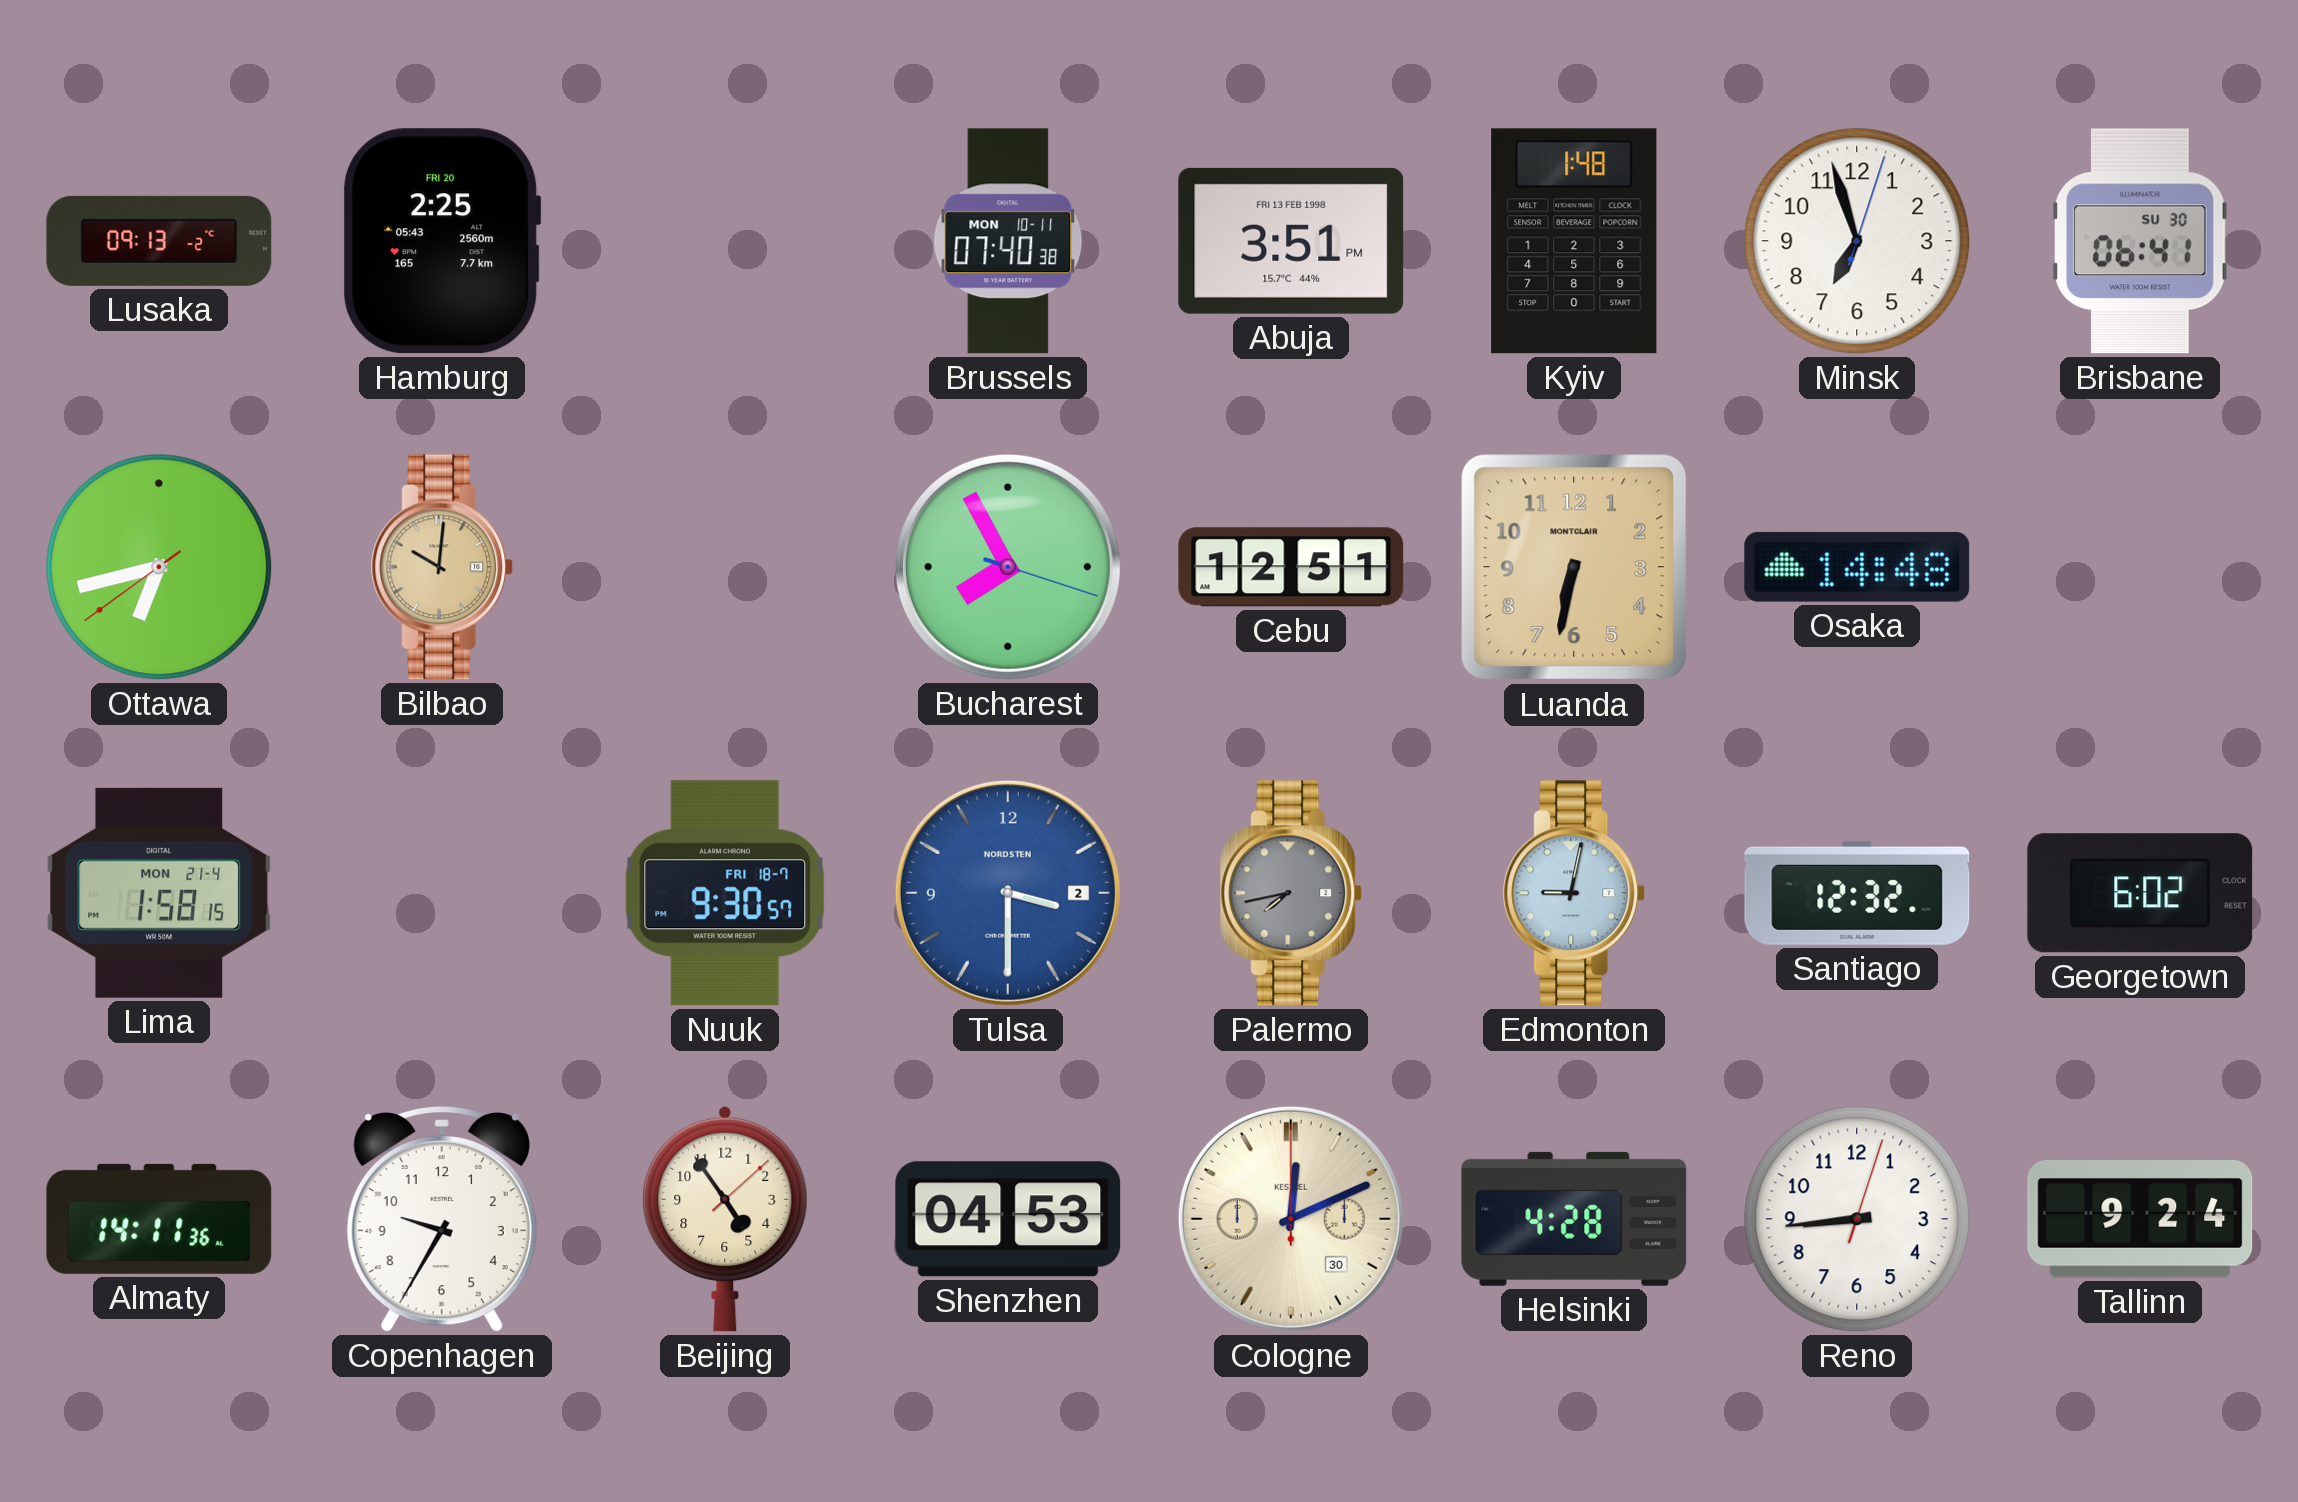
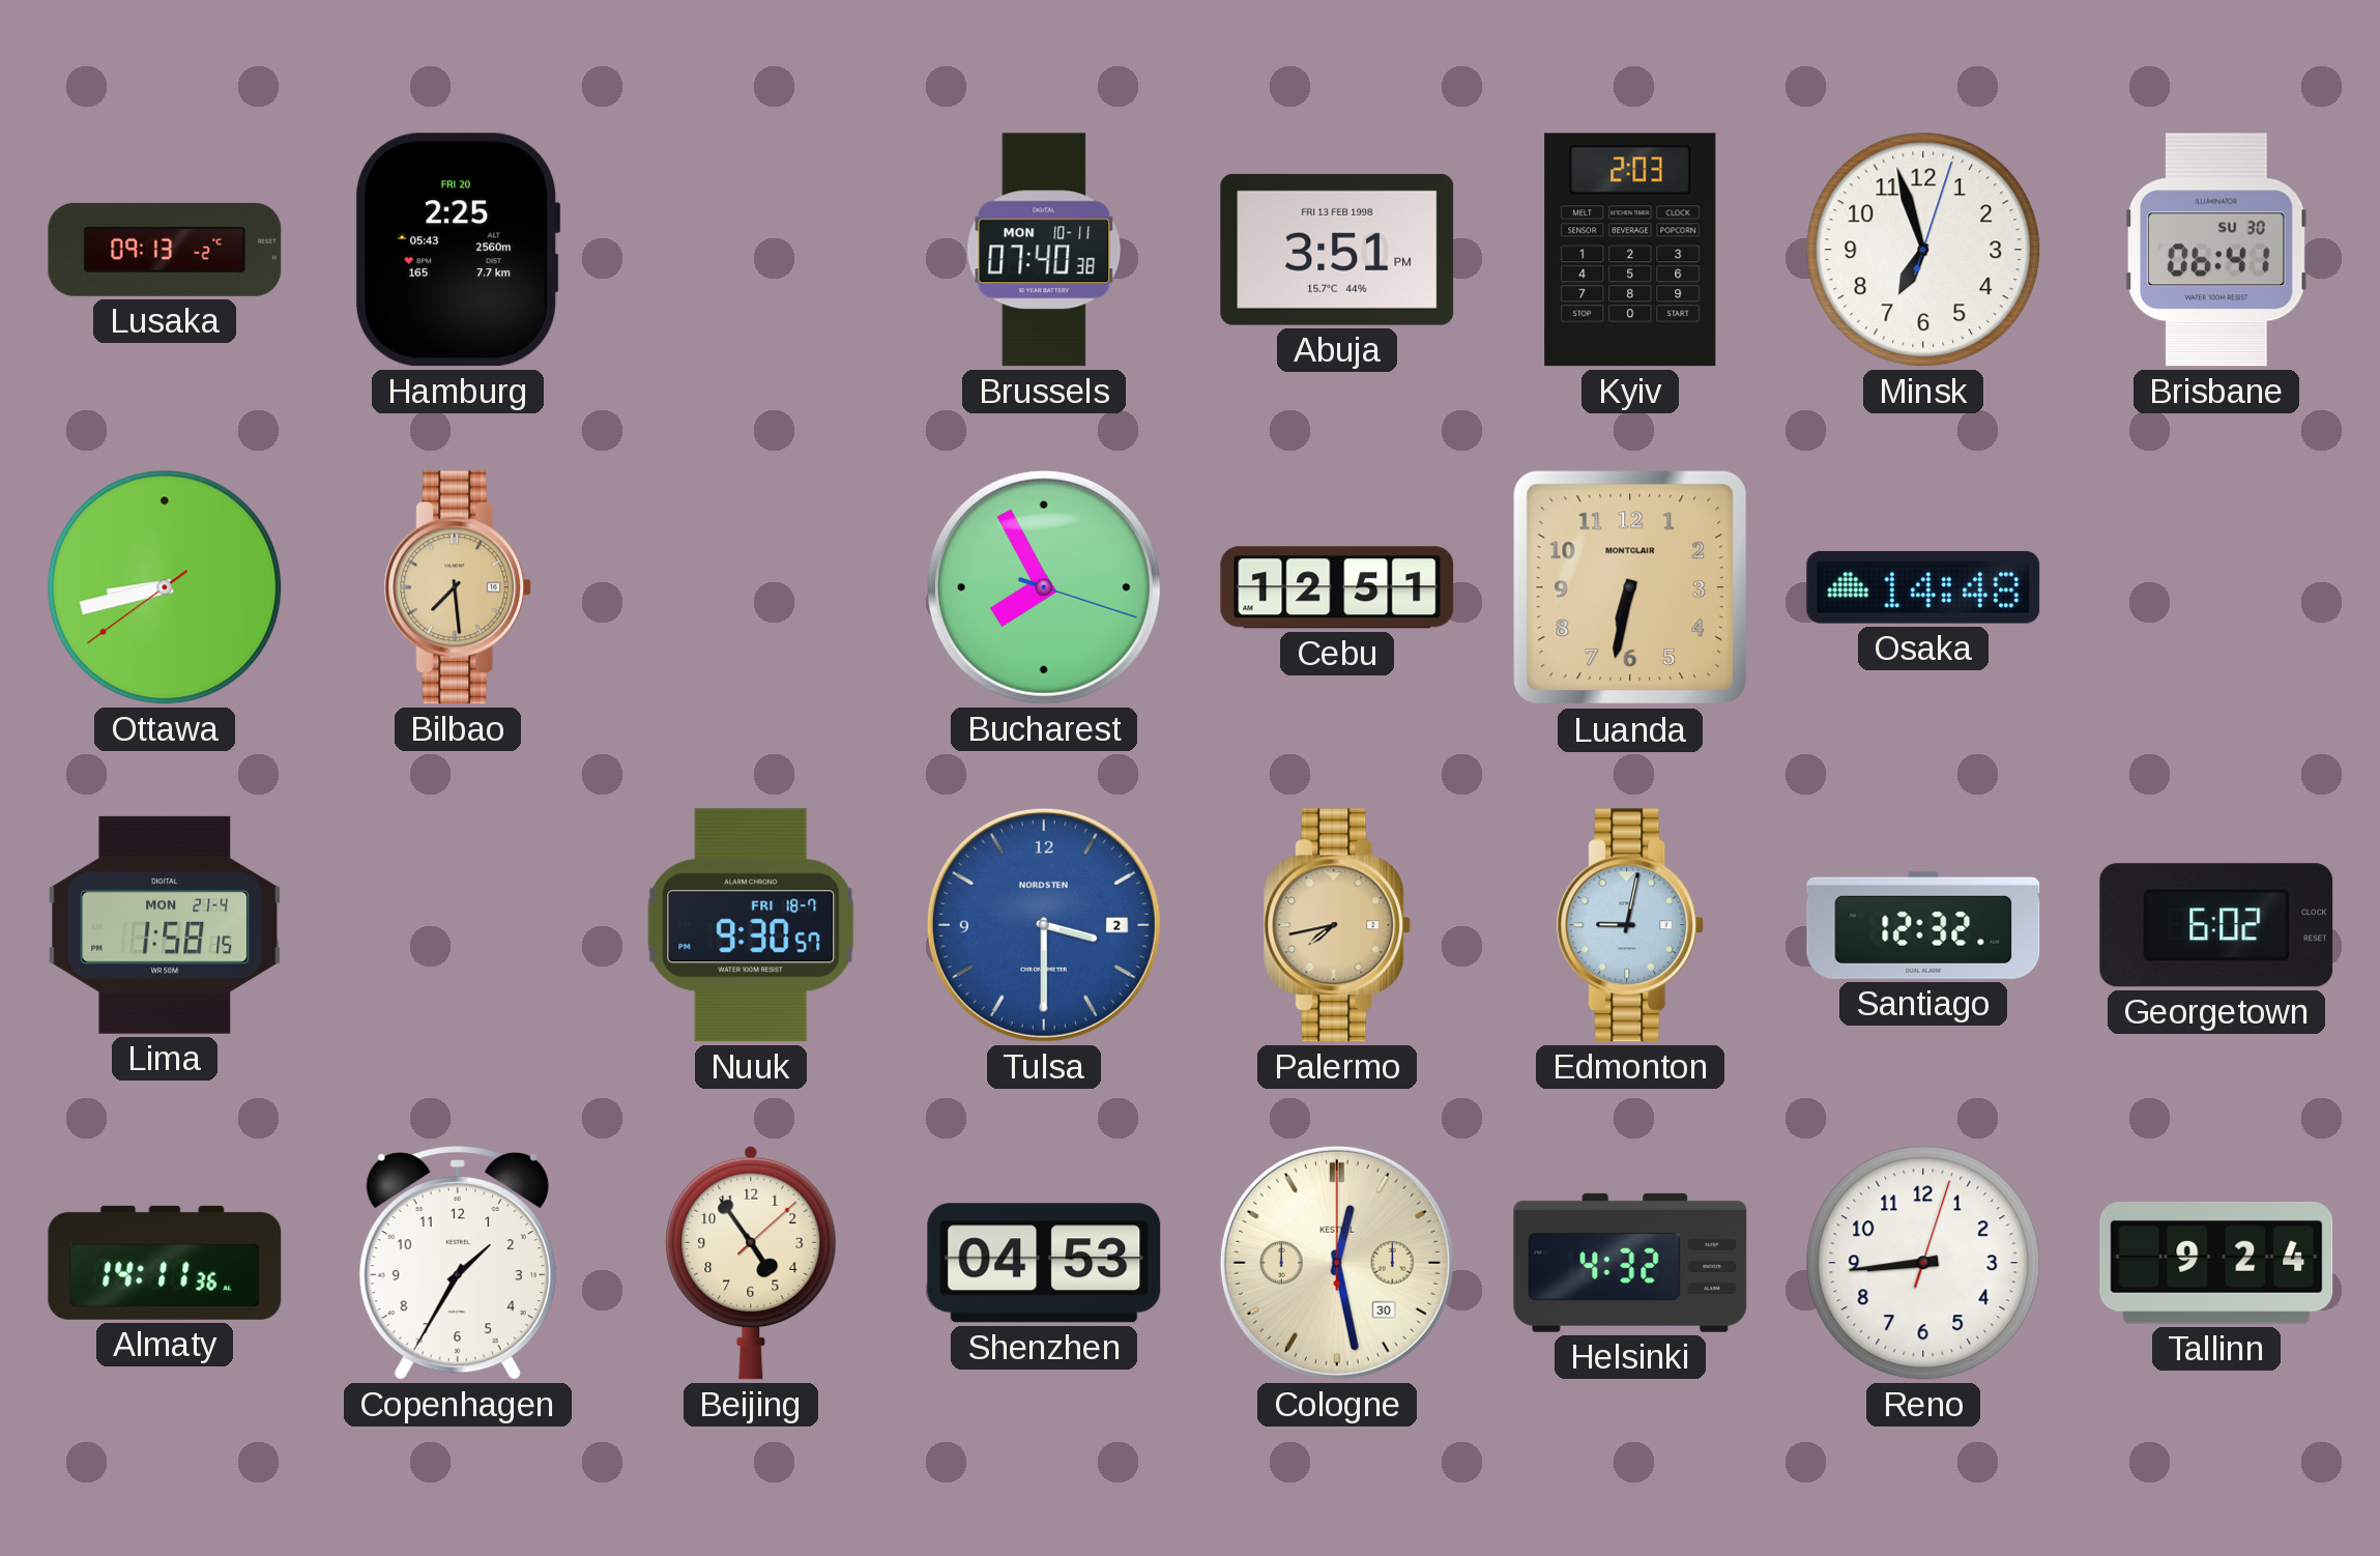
Kyiv: 1:48 -> 2:03 (1630, 250)
Ottawa: 6:42 -> 8:42 (165, 587)
Bilbao: 10:01 -> 7:29 (458, 587)
Palermo dial: grey -> champagne (1337, 925)
Copenhagen: 9:35 -> 1:35 (458, 1264)
Cologne: 12:11 -> 12:28 (1337, 1263)
Helsinki: 4:28 -> 4:32 (1630, 1263)
